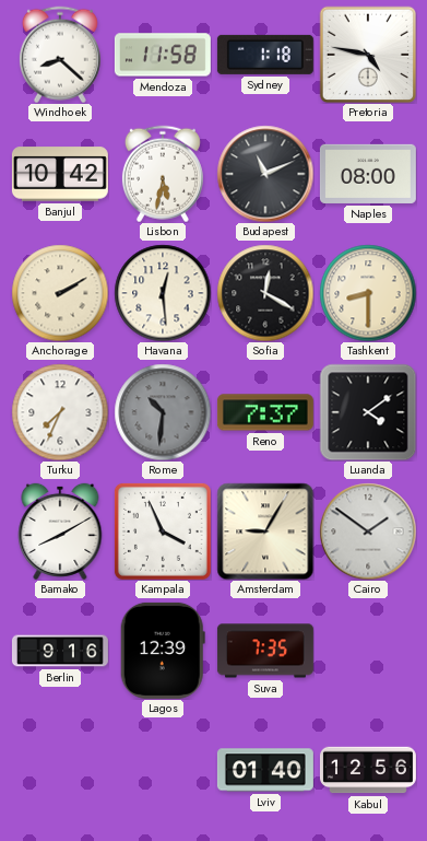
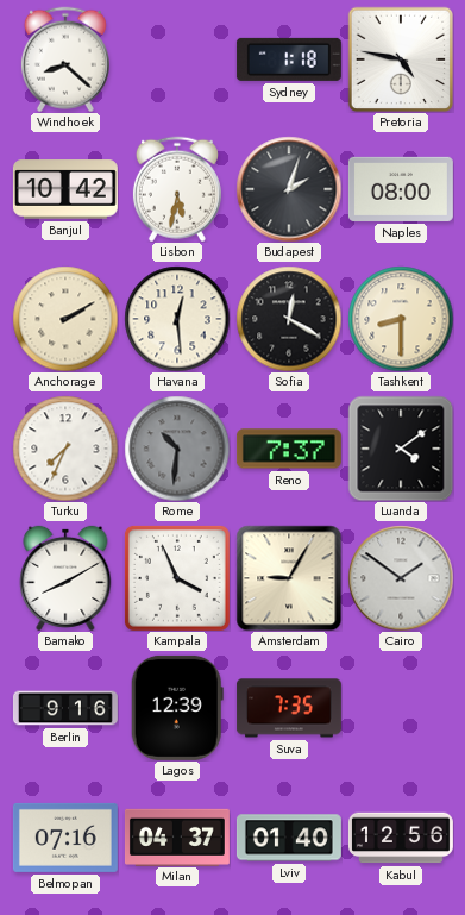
Mendoza: 11:58 -> none (163, 55)
Budapest: 11:11 -> 2:03 (289, 189)
Belmopan: none -> 07:16 (65, 838)
Milan: none -> 04:37 (177, 836)
